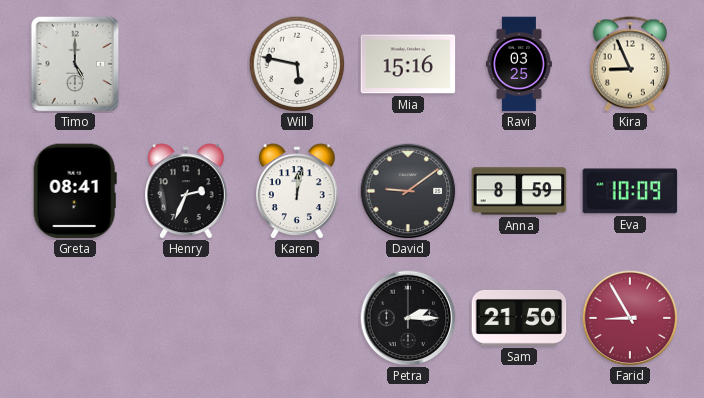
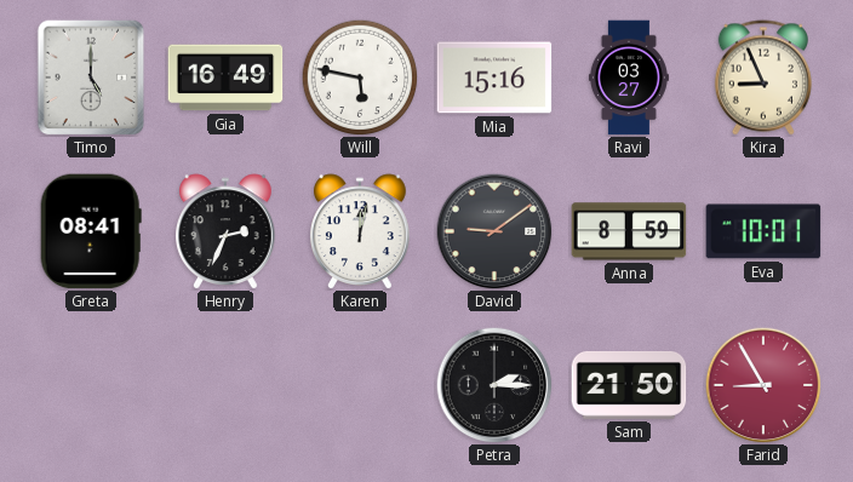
Gia: none -> 16:49 (225, 78)
Ravi: 03:25 -> 03:27 (629, 78)
Eva: 10:09 -> 10:01 (763, 231)
